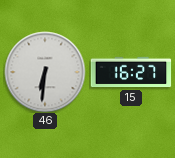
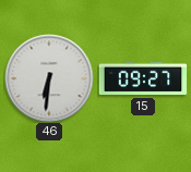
15: 16:27 -> 09:27 (143, 78)
